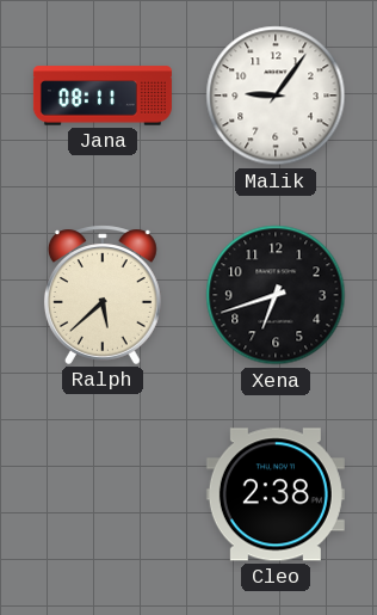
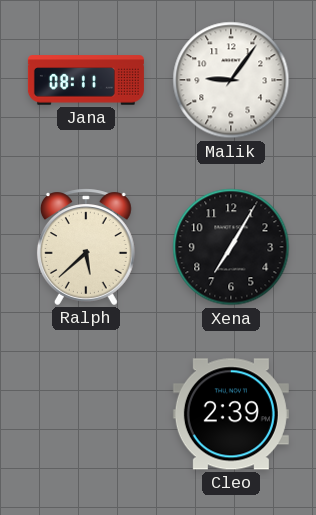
Xena: 6:42 -> 7:05 (231, 247)
Cleo: 2:38 -> 2:39 (231, 414)
